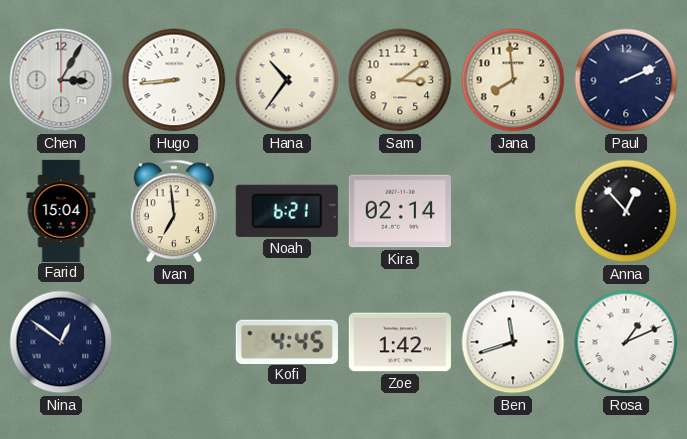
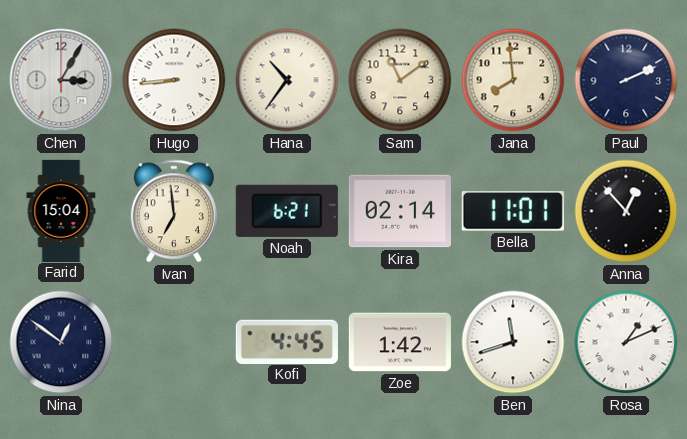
Sam: 3:09 -> 11:09 (400, 80)
Bella: none -> 11:01 (513, 212)
